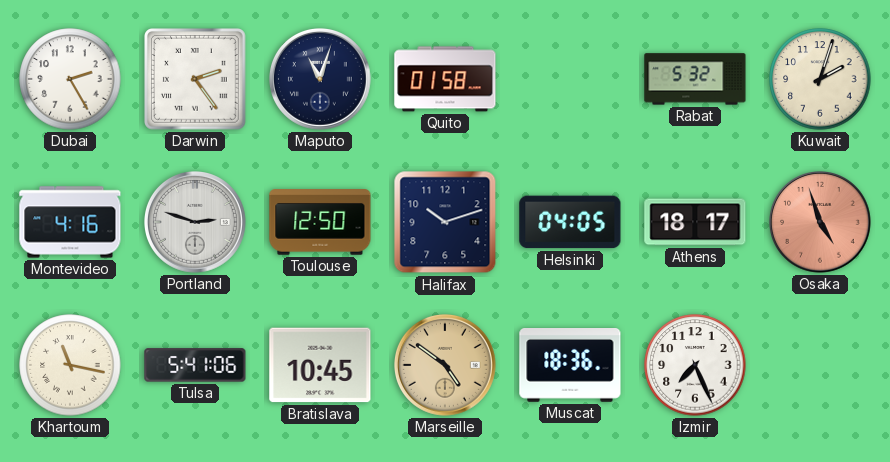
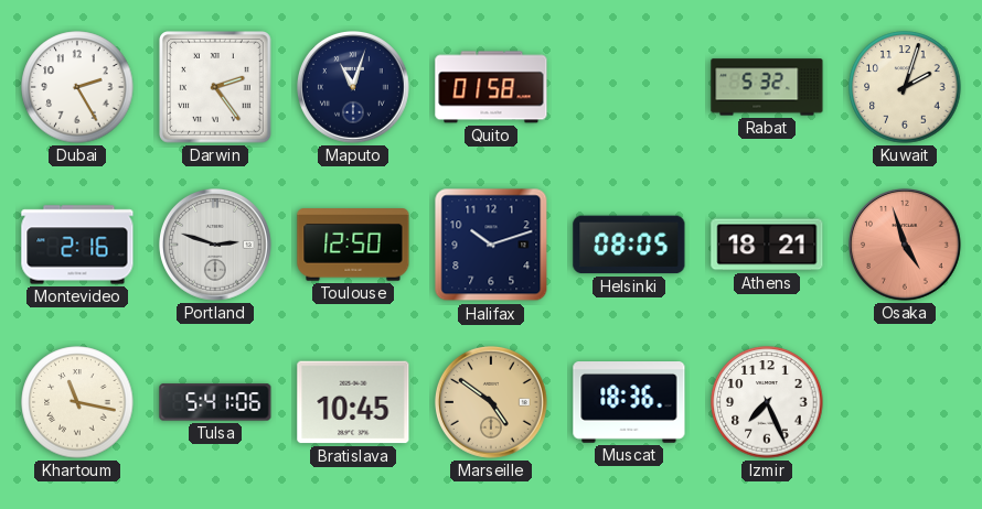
Montevideo: 4:16 -> 2:16 (77, 245)
Helsinki: 04:05 -> 08:05 (629, 245)
Athens: 18:17 -> 18:21 (767, 245)
